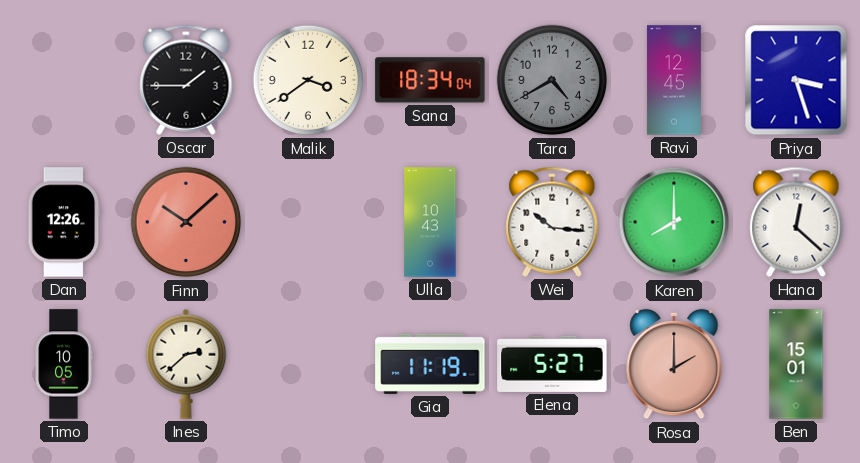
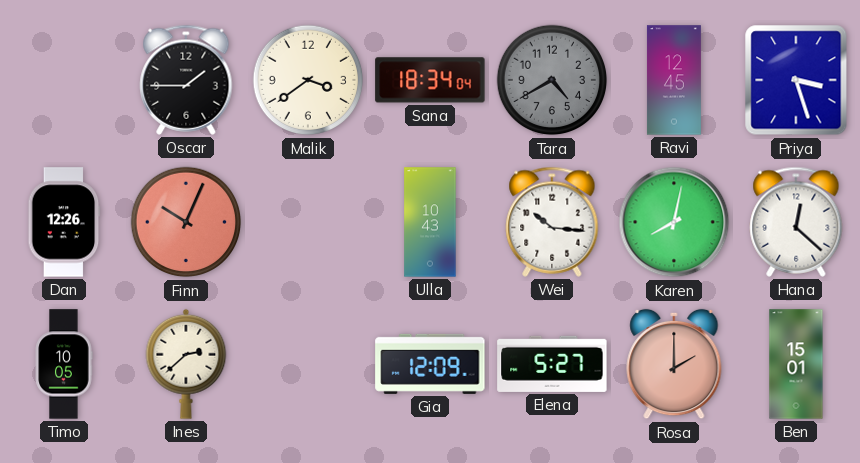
Finn: 10:08 -> 10:04 (186, 222)
Karen: 8:00 -> 8:02 (674, 222)
Gia: 11:19 -> 12:09 (430, 364)
